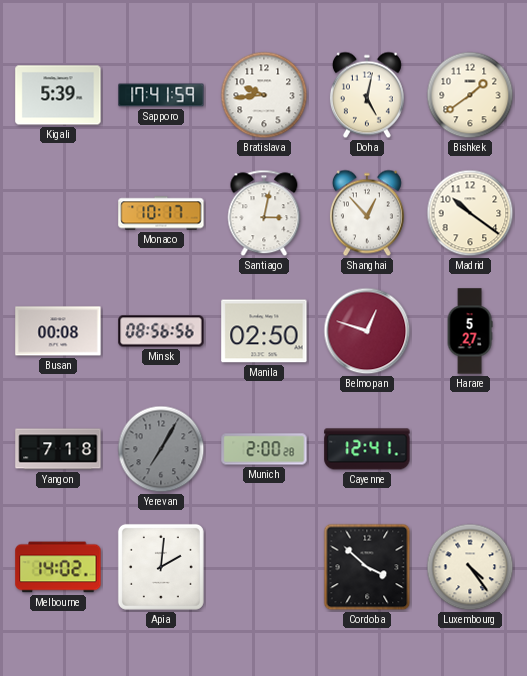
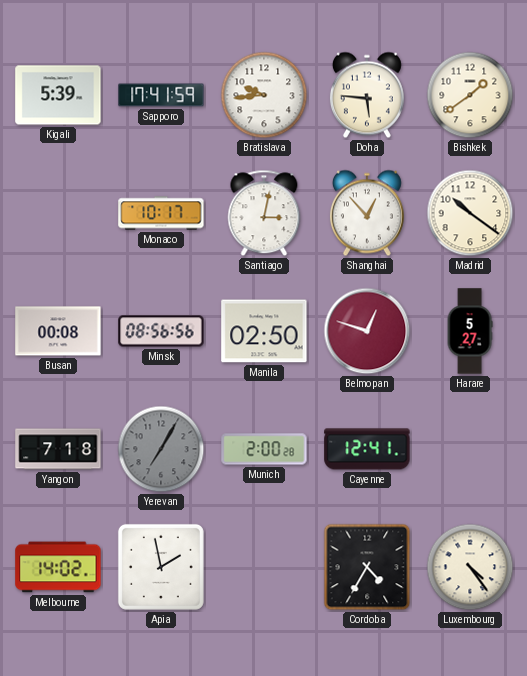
Doha: 5:02 -> 5:46 (367, 95)
Apia: 2:01 -> 1:58 (161, 567)
Cordoba: 3:52 -> 4:35 (367, 567)
